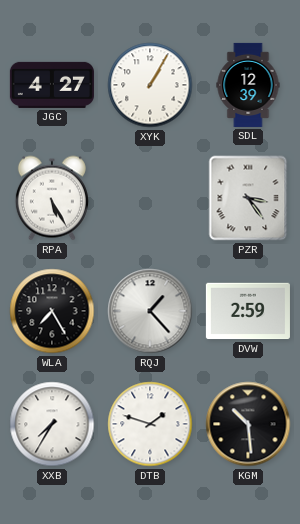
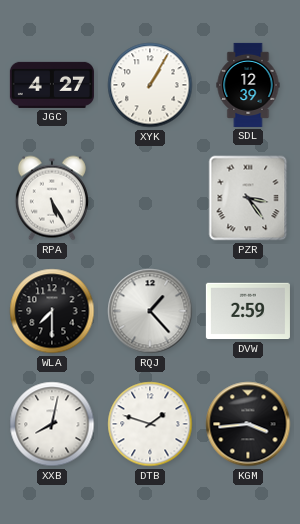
WLA: 7:25 -> 7:30 (52, 311)
XXB: 7:35 -> 8:02 (52, 424)
KGM: 10:29 -> 3:44 (248, 424)
